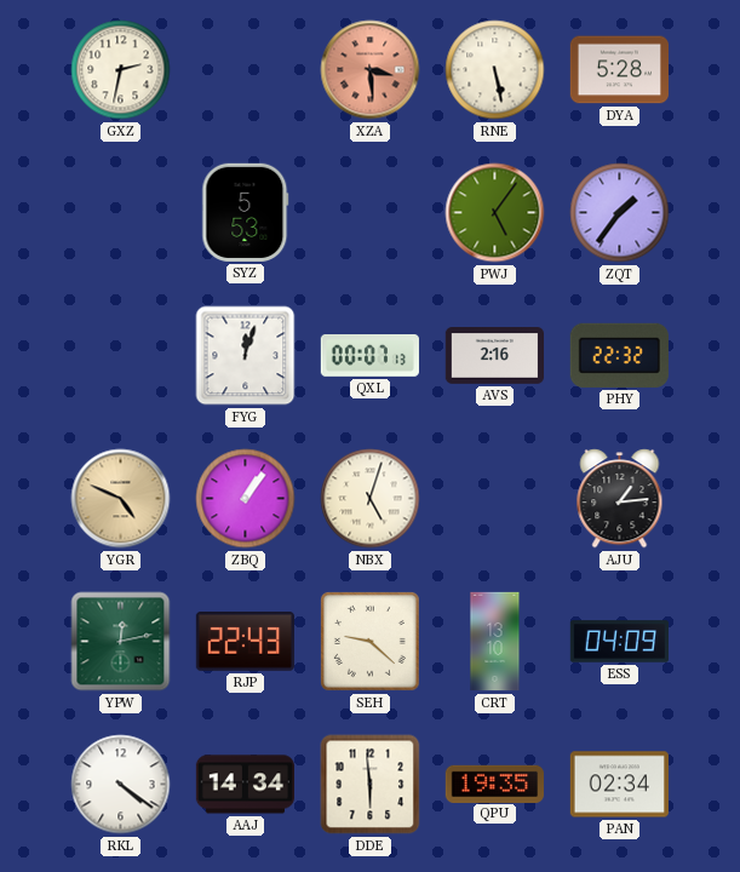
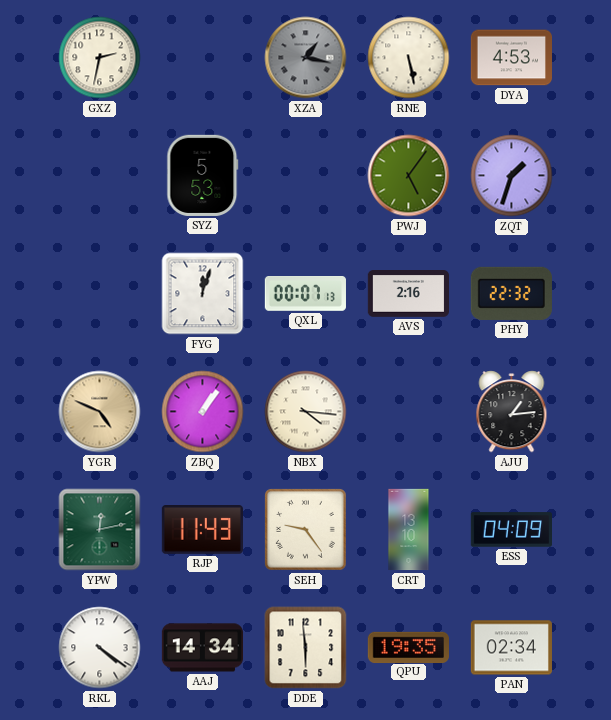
XZA: 3:29 -> 1:17 (306, 58)
XZA dial: salmon -> grey (306, 58)
DYA: 5:28 -> 4:53 (511, 58)
ZQT: 1:36 -> 1:33 (512, 176)
NBX: 5:03 -> 4:16 (306, 412)
RJP: 22:43 -> 11:43 (202, 530)
SEH: 9:22 -> 9:24 (305, 529)
